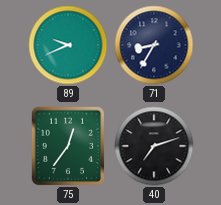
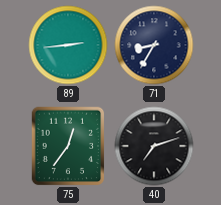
89: 9:41 -> 2:44 (68, 45)
